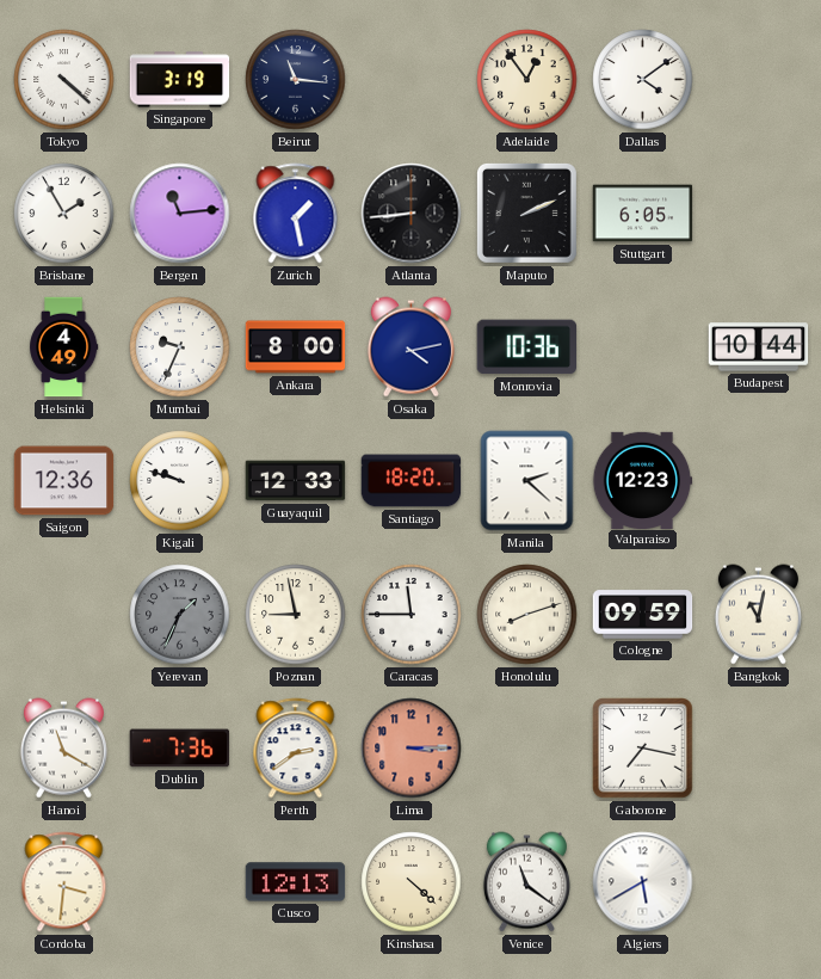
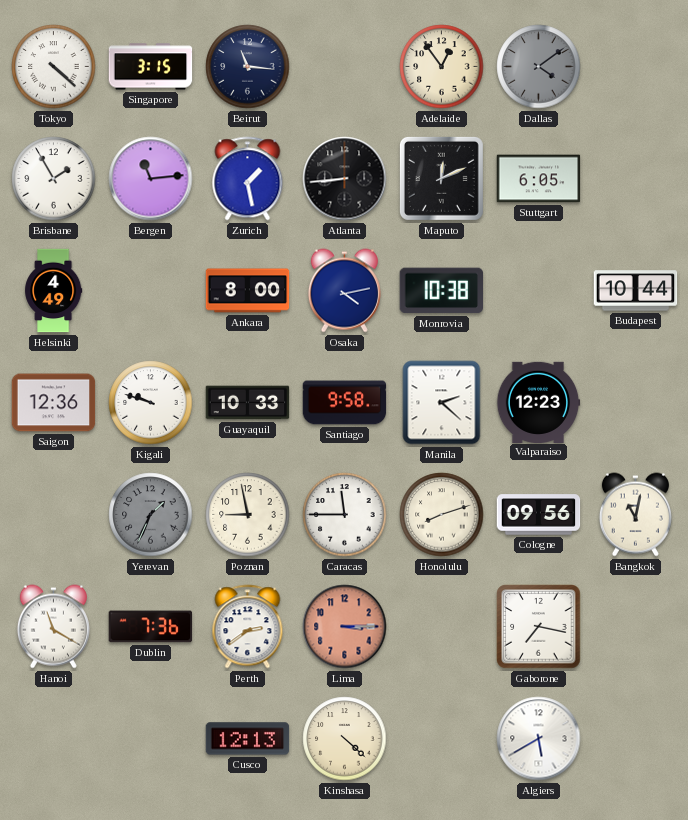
Singapore: 3:19 -> 3:15 (151, 67)
Dallas dial: white -> grey (539, 67)
Maputo: 2:11 -> 12:11 (441, 178)
Mumbai: 9:34 -> none (180, 347)
Monrovia: 10:36 -> 10:38 (442, 291)
Guayaquil: 12:33 -> 10:33 (248, 403)
Santiago: 18:20 -> 9:58 (345, 403)
Cologne: 09:59 -> 09:56 (539, 515)
Cordoba: 3:31 -> none (64, 882)
Venice: 11:21 -> none (526, 882)
